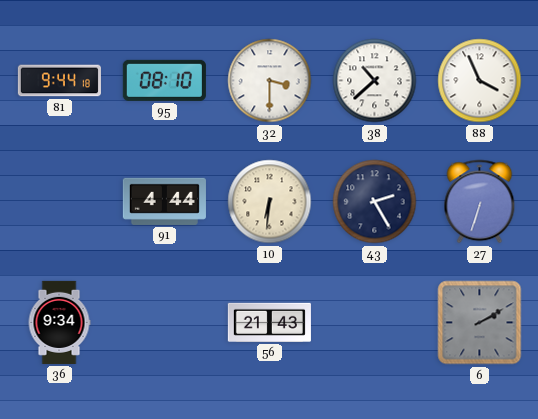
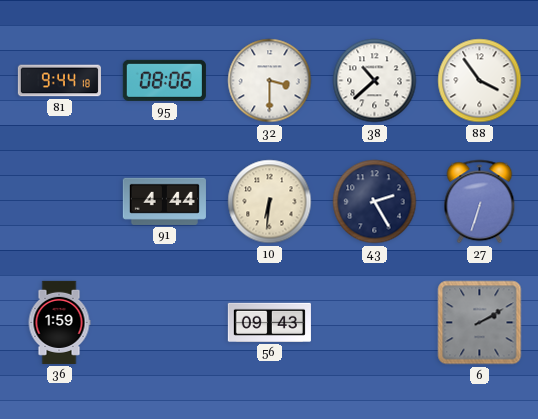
95: 08:10 -> 08:06 (164, 80)
88: 3:56 -> 3:54 (480, 81)
36: 9:34 -> 1:59 (59, 322)
56: 21:43 -> 09:43 (269, 322)
